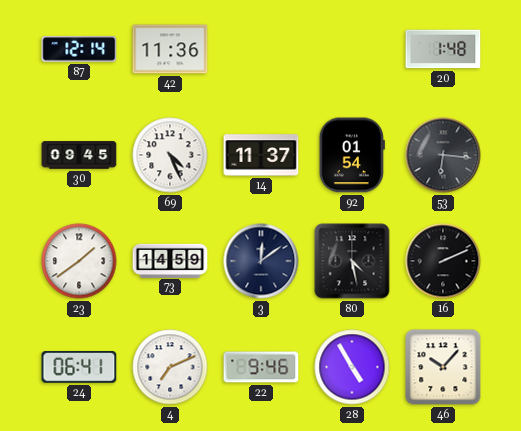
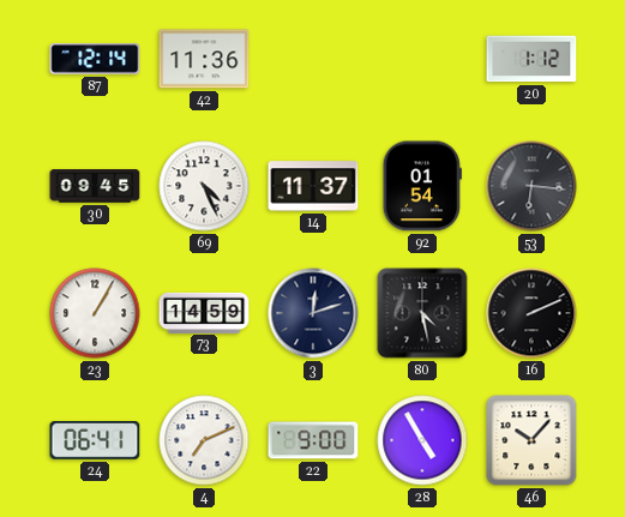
20: 1:48 -> 1:12 (531, 59)
23: 1:39 -> 1:05 (95, 313)
3: 12:09 -> 12:12 (313, 313)
22: 9:46 -> 9:00 (313, 440)
